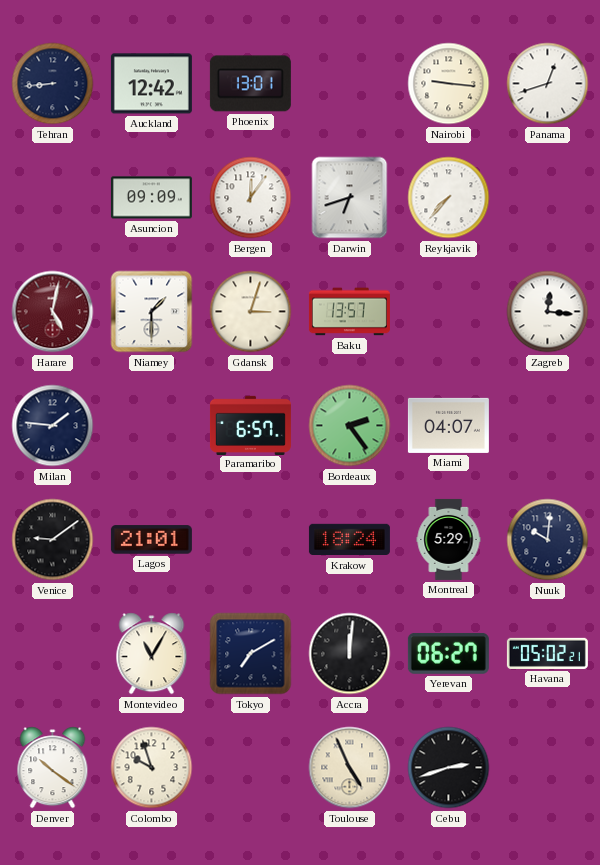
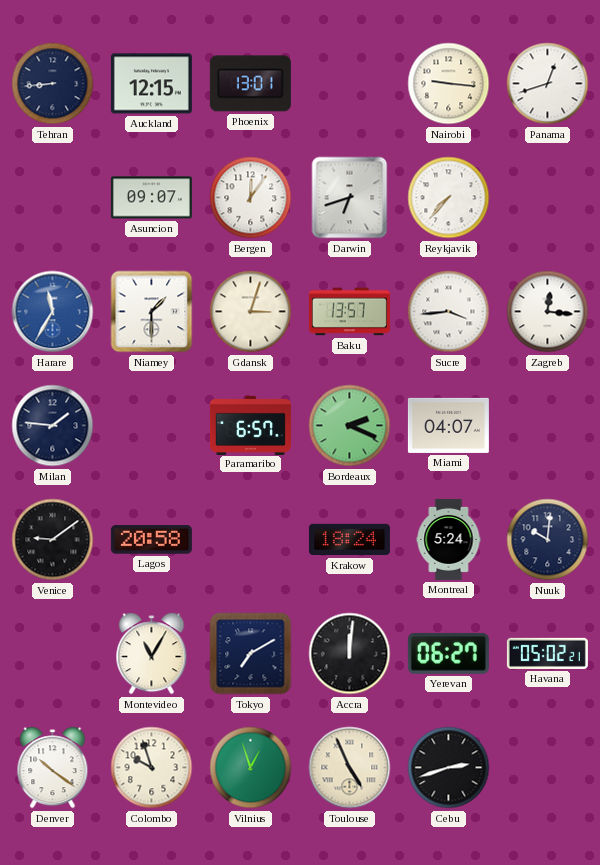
Auckland: 12:42 -> 12:15 (151, 84)
Asuncion: 09:09 -> 09:07 (151, 198)
Harare: 5:02 -> 11:35 (53, 312)
Harare dial: burgundy -> blue (53, 312)
Sucre: none -> 3:44 (449, 312)
Bordeaux: 2:24 -> 2:19 (350, 426)
Lagos: 21:01 -> 20:58 (151, 540)
Montreal: 5:29 -> 5:24 (449, 539)
Vilnius: none -> 12:57 (251, 768)
